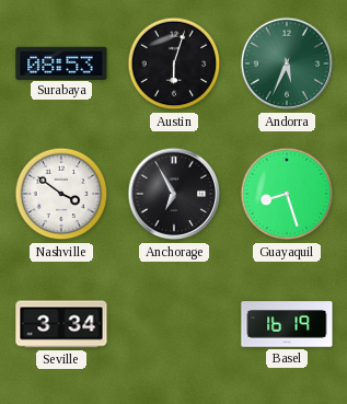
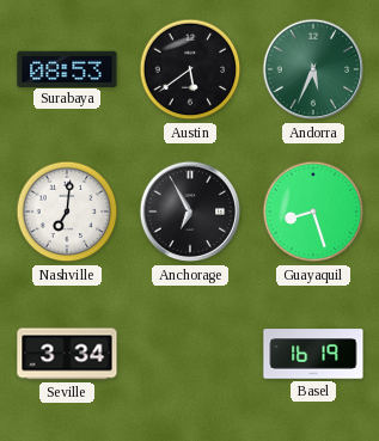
Austin: 6:03 -> 5:39 (190, 69)
Nashville: 3:51 -> 7:01 (67, 212)
